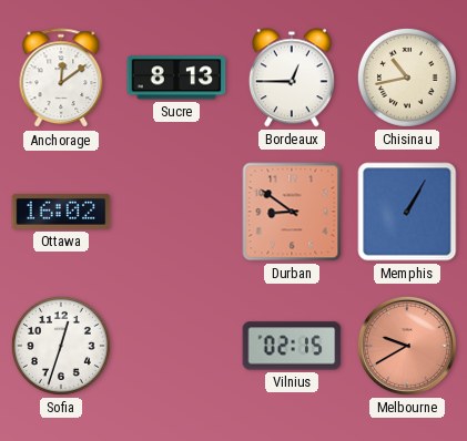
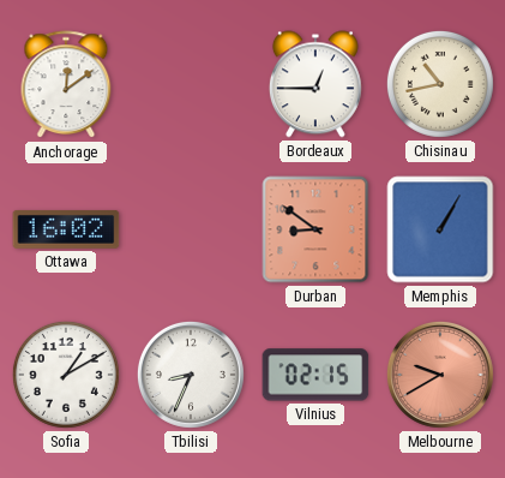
Sucre: 8:13 -> none (176, 78)
Sofia: 12:33 -> 1:10 (66, 375)
Tbilisi: none -> 8:34 (191, 375)
